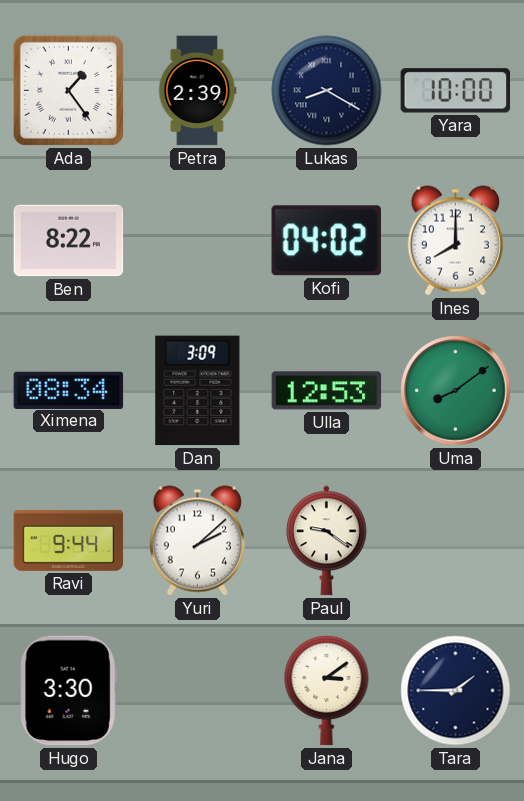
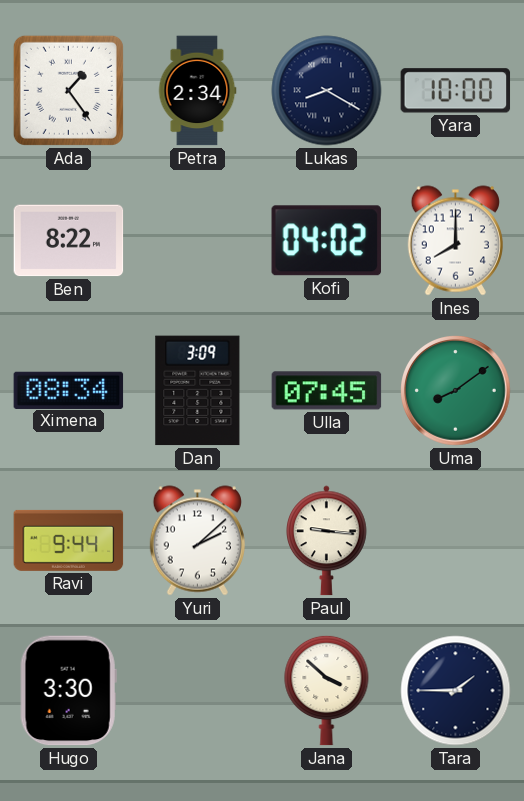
Petra: 2:39 -> 2:34 (197, 91)
Ulla: 12:53 -> 07:45 (327, 391)
Paul: 9:21 -> 9:16 (327, 541)
Jana: 3:09 -> 3:52 (327, 690)
